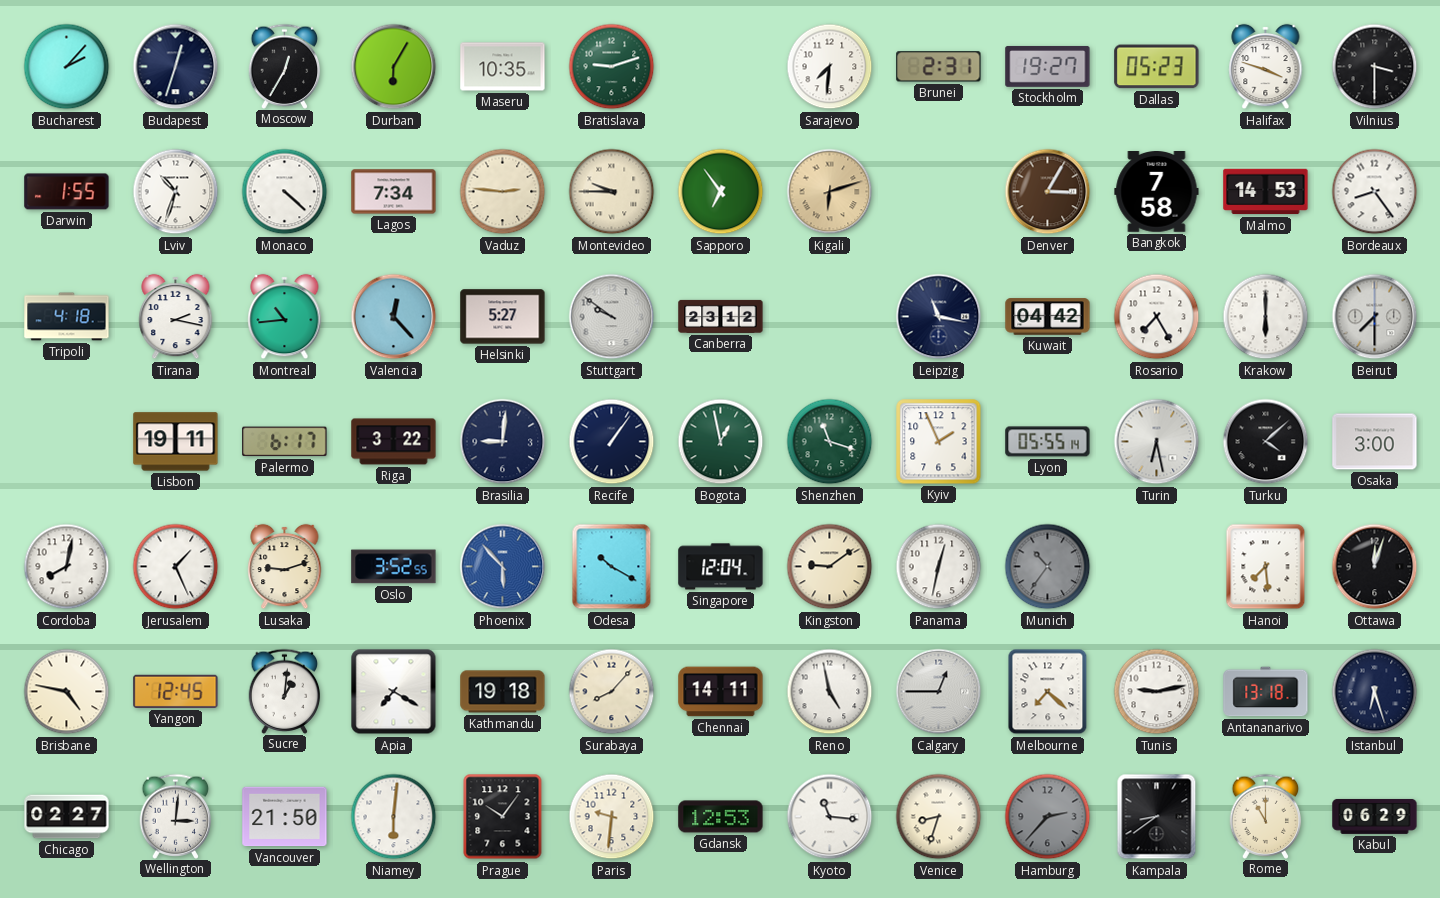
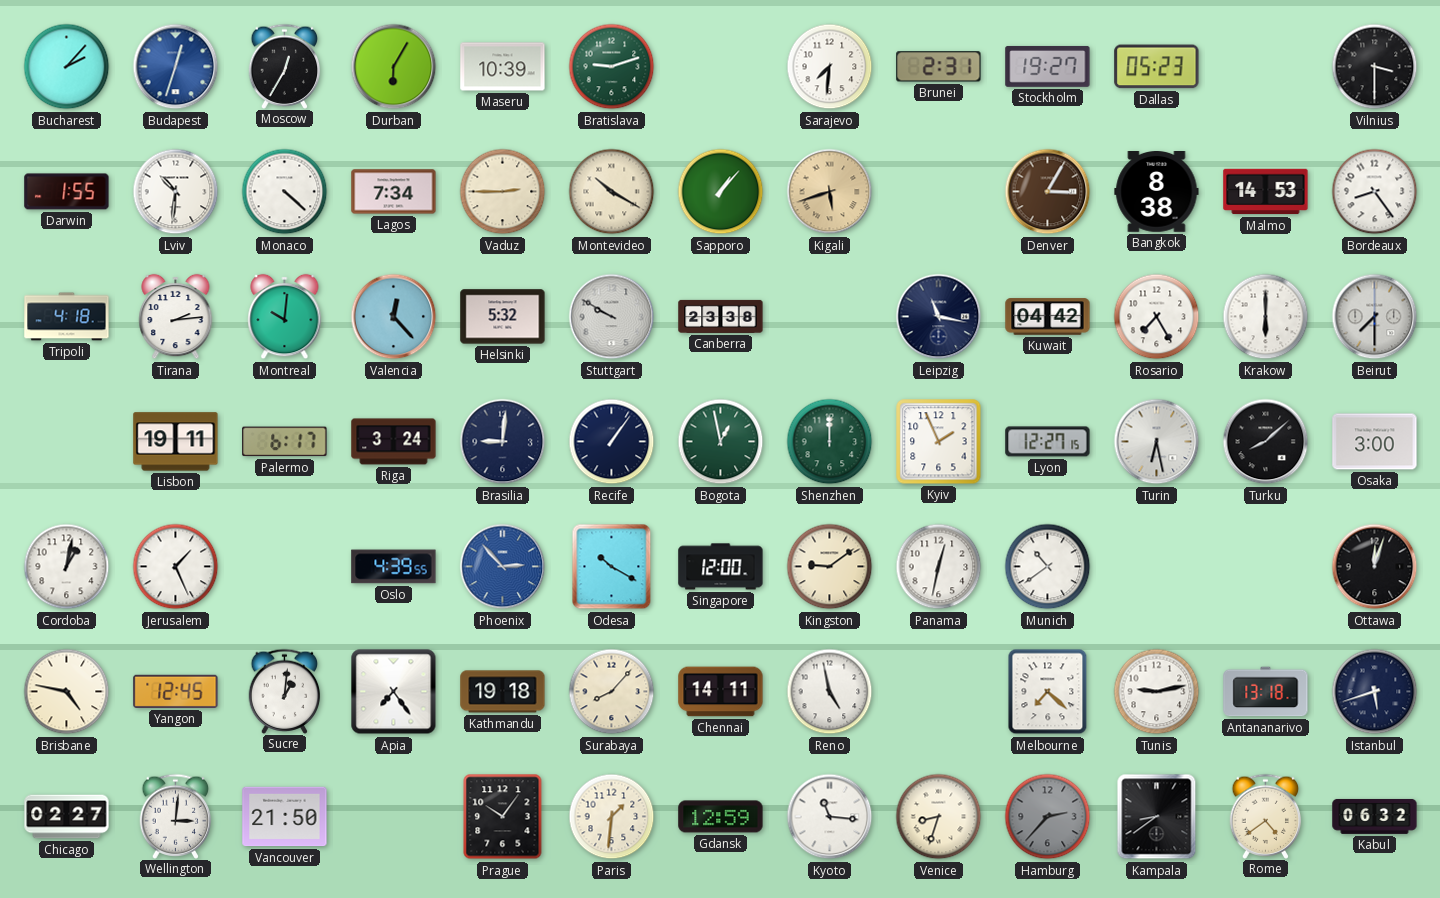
Budapest dial: navy -> blue (176, 67)
Maseru: 10:35 -> 10:39 (503, 67)
Halifax: 3:48 -> none (1266, 67)
Lviv: 10:33 -> 10:31 (176, 192)
Vaduz: 2:46 -> 2:45 (503, 192)
Montevideo: 9:45 -> 10:20 (612, 192)
Sapporo: 6:54 -> 1:07 (721, 192)
Kigali: 6:12 -> 5:42 (830, 192)
Bangkok: 7:58 -> 8:38 (1157, 192)
Tirana: 2:17 -> 2:14 (176, 317)
Montreal: 10:44 -> 10:01 (285, 317)
Helsinki: 5:27 -> 5:32 (503, 317)
Stuttgart: 9:51 -> 9:50 (612, 317)
Canberra: 23:12 -> 23:38 (721, 316)
Riga: 3:22 -> 3:24 (394, 442)
Shenzhen: 11:18 -> 12:00 (830, 442)
Lyon: 05:55 -> 12:27 (1048, 442)
Turku: 4:08 -> 8:08 (1266, 442)
Cordoba: 8:02 -> 1:02 (67, 567)
Lusaka: 9:12 -> none (285, 567)
Oslo: 3:52 -> 4:39 (394, 567)
Phoenix: 5:53 -> 2:53 (503, 567)
Singapore: 12:04 -> 12:00 (721, 567)
Munich: 10:36 -> 10:39 (1048, 567)
Munich dial: grey -> white (1048, 567)
Hanoi: 7:29 -> none (1266, 567)
Apia: 7:20 -> 7:24 (394, 692)
Calgary: 12:45 -> none (939, 692)
Istanbul: 6:27 -> 5:42 (1375, 692)
Niamey: 6:01 -> none (394, 817)
Paris: 9:31 -> 1:31 (612, 817)
Gdansk: 12:53 -> 12:59 (721, 817)
Rome: 11:00 -> 4:39 (1266, 816)
Kabul: 06:29 -> 06:32 (1375, 816)
